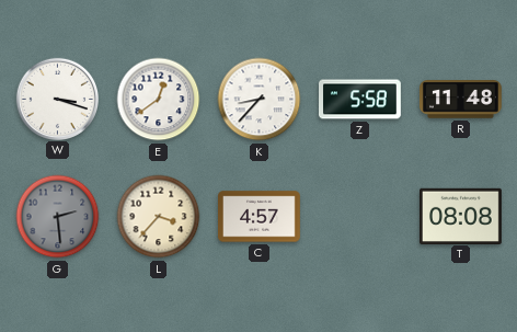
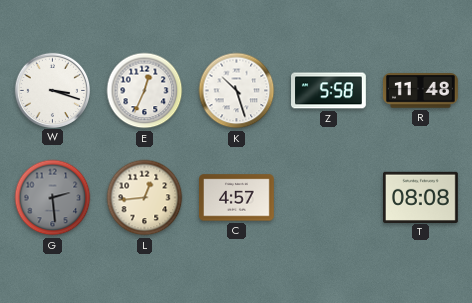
E: 12:39 -> 12:34 (145, 91)
K: 8:37 -> 10:27 (237, 91)
L: 3:37 -> 12:44 (145, 198)
